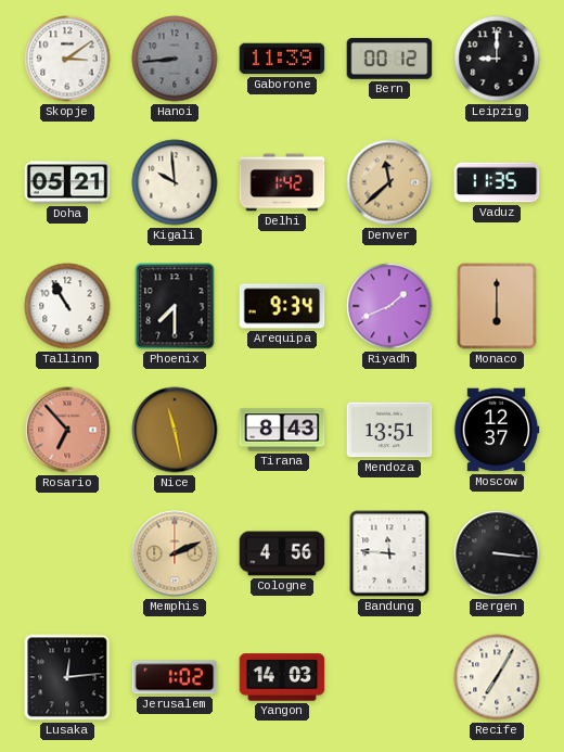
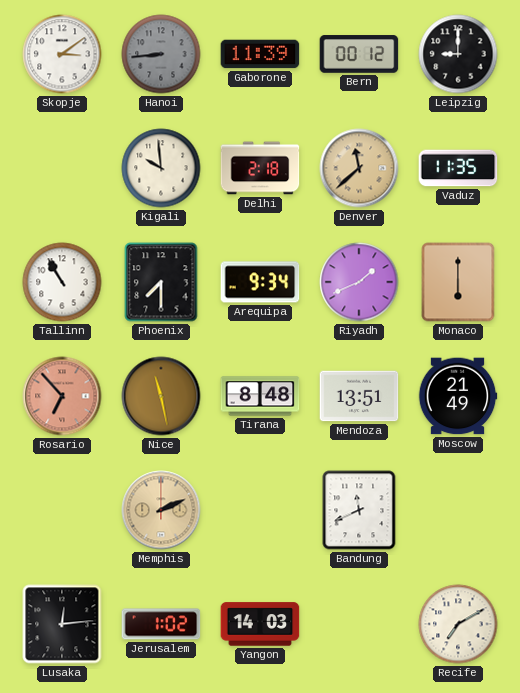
Doha: 05:21 -> none (67, 182)
Delhi: 1:42 -> 2:18 (260, 168)
Tirana: 8:43 -> 8:48 (260, 396)
Moscow: 12:37 -> 21:49 (458, 396)
Cologne: 4:56 -> none (282, 553)
Bandung: 11:46 -> 11:41 (359, 510)
Bergen: 3:16 -> none (497, 553)
Recife: 7:05 -> 7:10 (458, 624)
